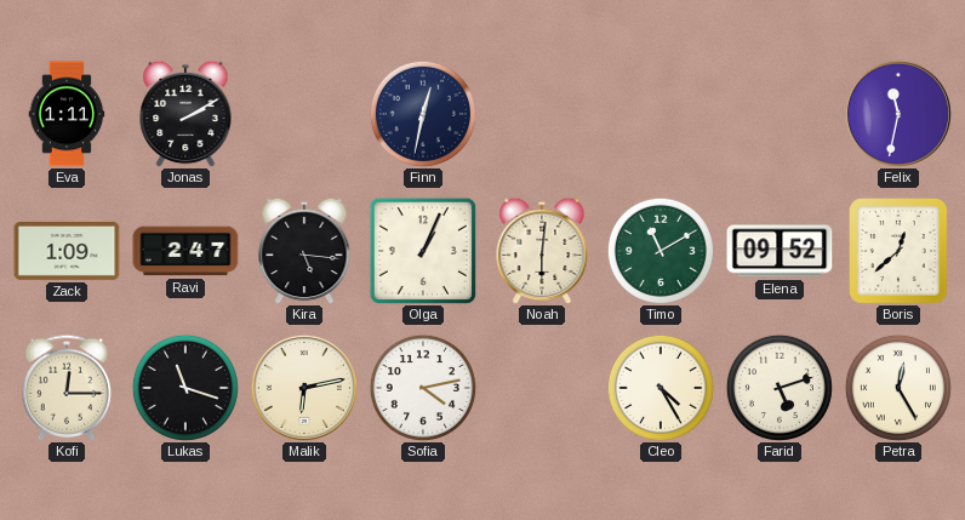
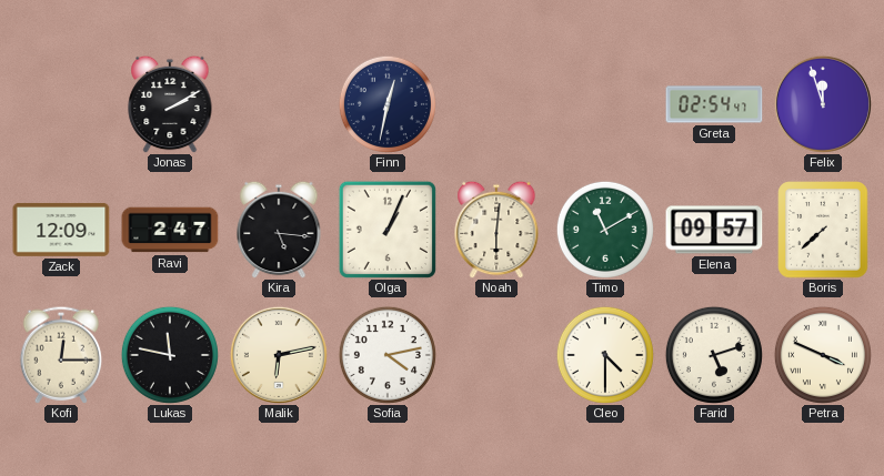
Eva: 1:11 -> none (67, 114)
Greta: none -> 02:54 (714, 104)
Felix: 11:32 -> 11:57 (823, 104)
Zack: 1:09 -> 12:09 (61, 230)
Elena: 09:52 -> 09:57 (714, 230)
Boris: 12:38 -> 7:38 (823, 230)
Lukas: 11:18 -> 11:47 (170, 355)
Cleo: 4:25 -> 4:30 (605, 355)
Petra: 12:25 -> 3:49 (823, 355)
